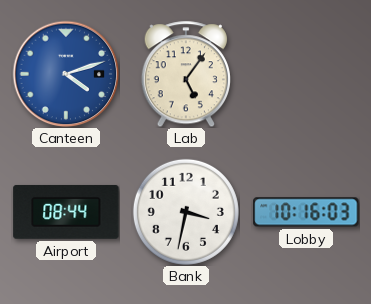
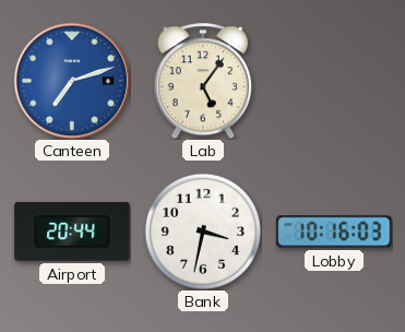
Canteen: 4:12 -> 7:12 (72, 81)
Airport: 08:44 -> 20:44 (72, 232)
